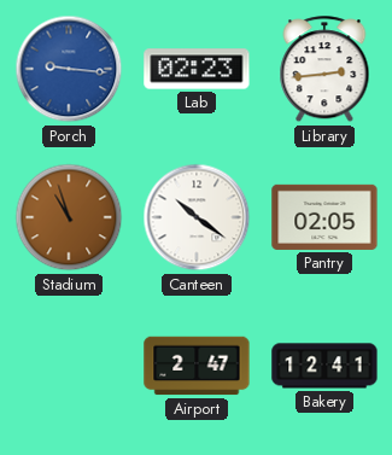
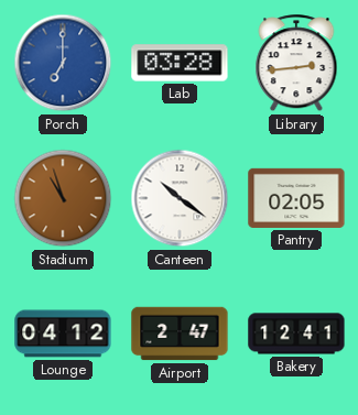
Porch: 9:16 -> 7:00 (63, 63)
Lab: 02:23 -> 03:28 (180, 63)
Lounge: none -> 04:12 (63, 334)
